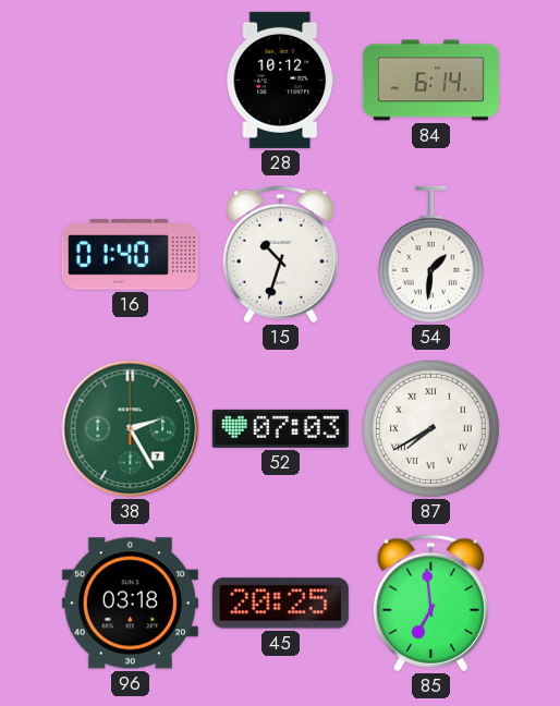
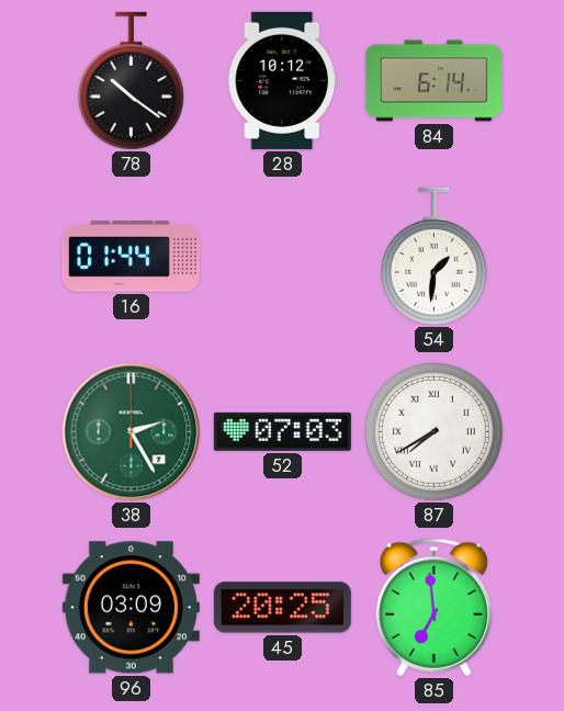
78: none -> 10:21 (131, 81)
16: 01:40 -> 01:44 (131, 257)
15: 10:33 -> none (280, 255)
96: 03:18 -> 03:09 (131, 608)
